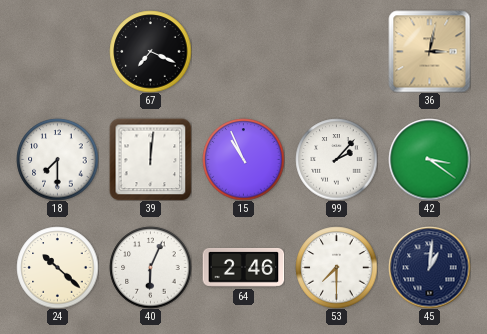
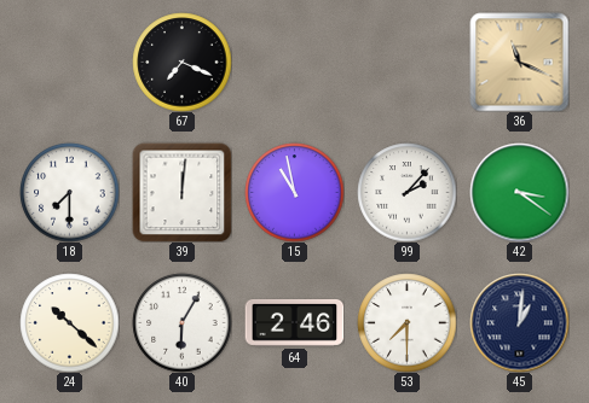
36: 3:02 -> 11:19 (519, 62)
15: 10:56 -> 10:58 (294, 192)
40: 6:04 -> 6:05 (181, 322)
